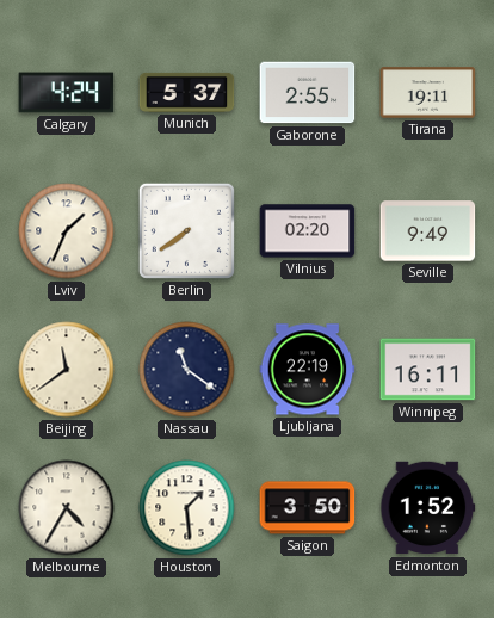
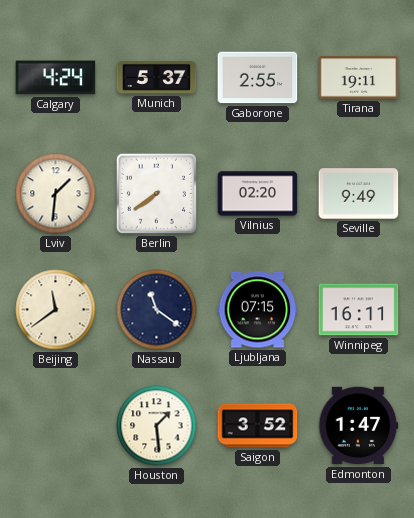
Lviv: 1:34 -> 1:31 (56, 194)
Ljubljana: 22:19 -> 07:15 (258, 310)
Melbourne: 4:35 -> none (67, 508)
Saigon: 3:50 -> 3:52 (258, 426)
Edmonton: 1:52 -> 1:47 (359, 426)
